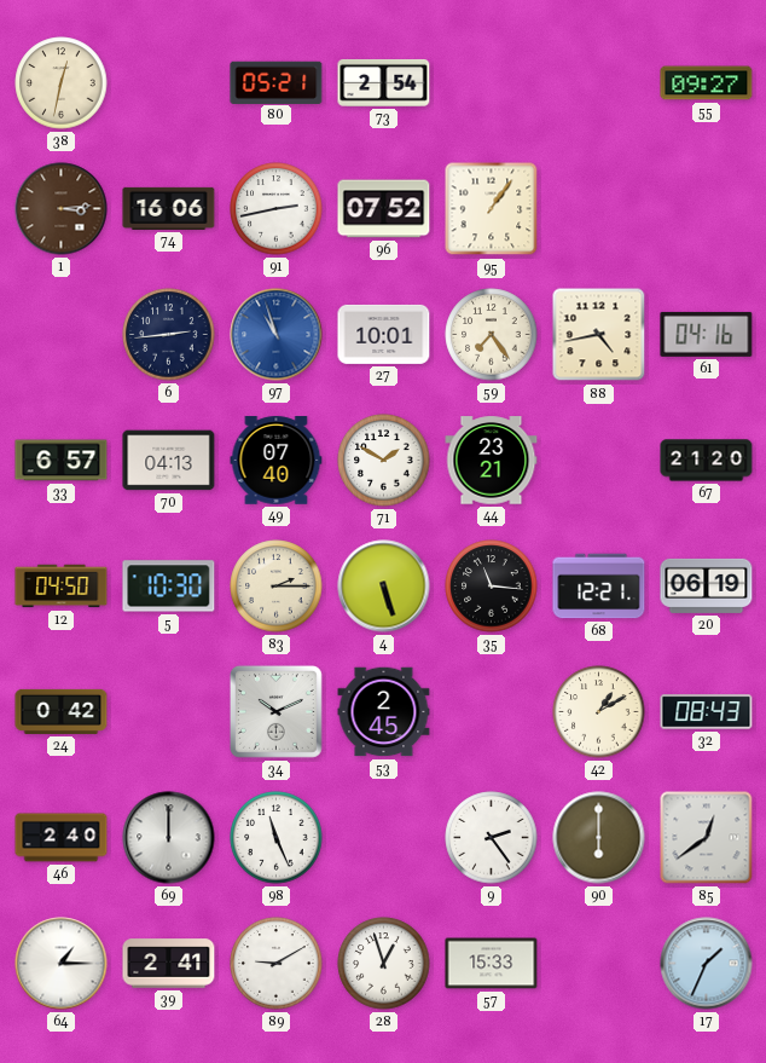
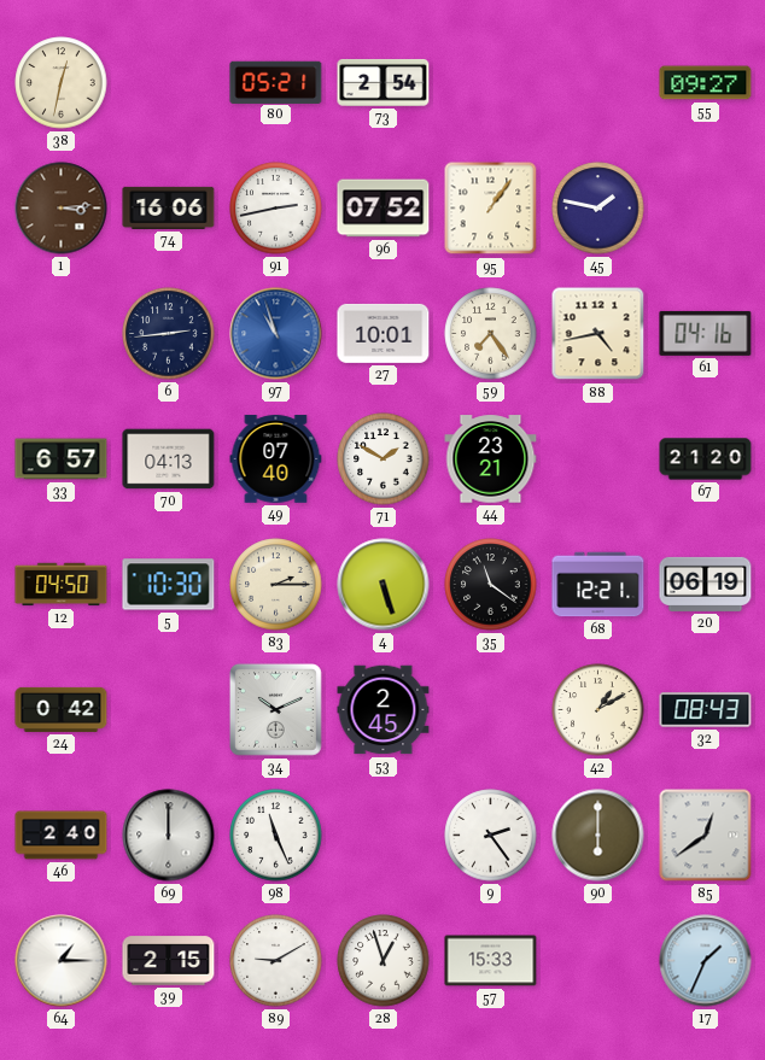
45: none -> 1:47 (598, 209)
35: 11:16 -> 11:21 (491, 585)
39: 2:41 -> 2:15 (169, 961)
